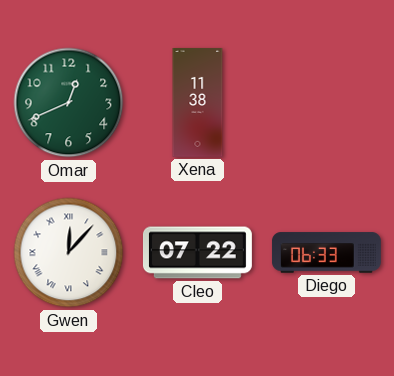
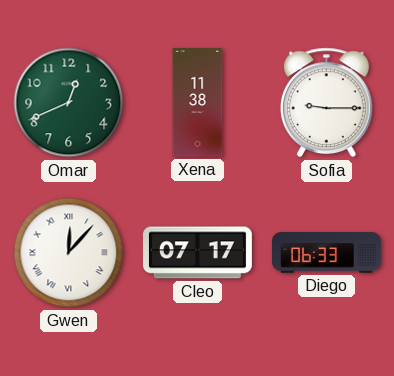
Sofia: none -> 9:15 (326, 103)
Cleo: 07:22 -> 07:17 (197, 253)
